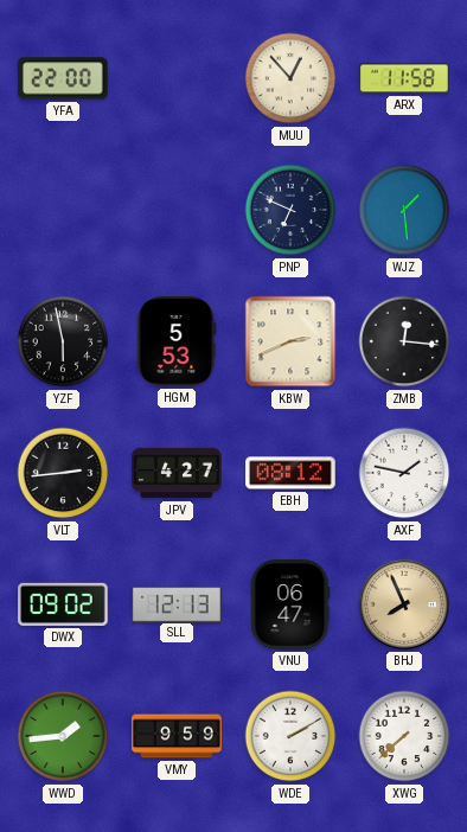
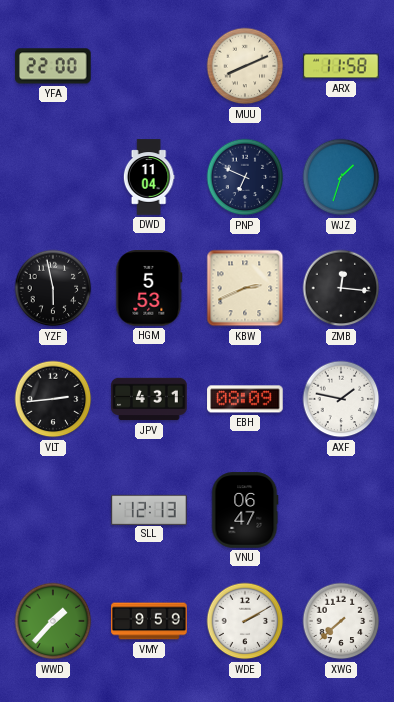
MUU: 12:53 -> 8:11 (245, 66)
DWD: none -> 11:04 (149, 177)
WJZ: 1:29 -> 1:33 (341, 177)
JPV: 4:27 -> 4:31 (149, 399)
EBH: 08:12 -> 08:09 (245, 399)
DWX: 09:02 -> none (63, 604)
BHJ: 7:56 -> none (404, 604)
WWD: 1:44 -> 1:37 (53, 621)
